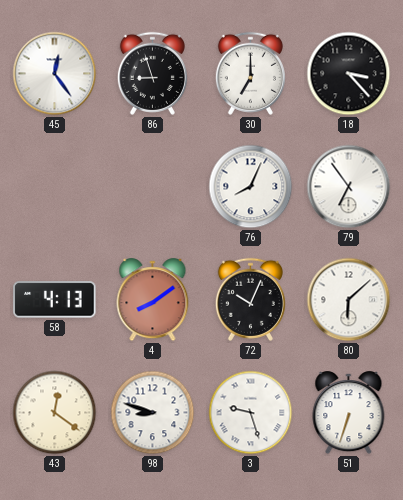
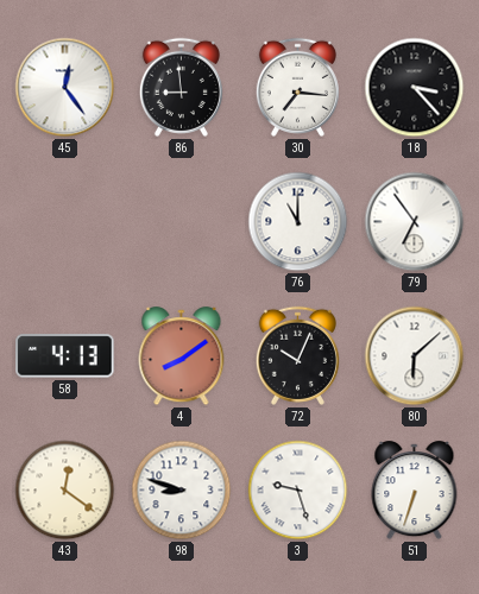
86: 8:57 -> 8:59 (181, 87)
30: 7:00 -> 7:16 (297, 87)
76: 8:04 -> 11:00 (298, 222)
